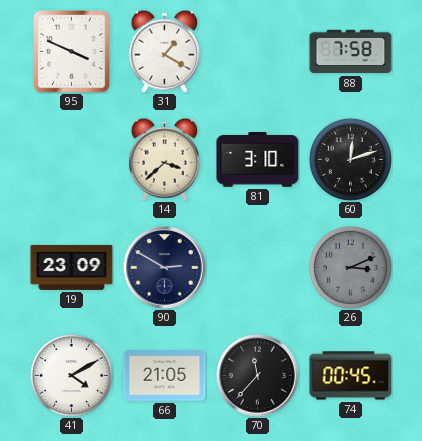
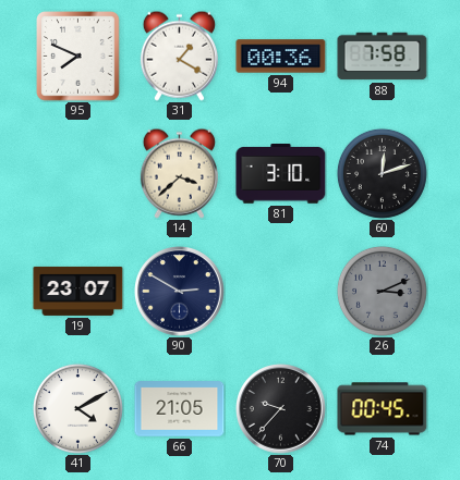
95: 3:49 -> 7:49 (78, 57)
94: none -> 00:36 (281, 57)
19: 23:09 -> 23:07 (78, 291)
70: 11:37 -> 9:37 (281, 409)
